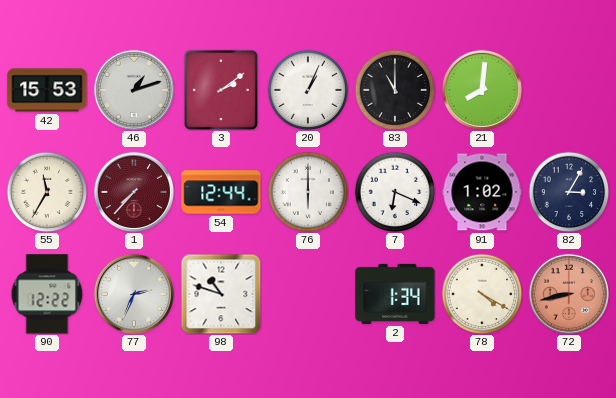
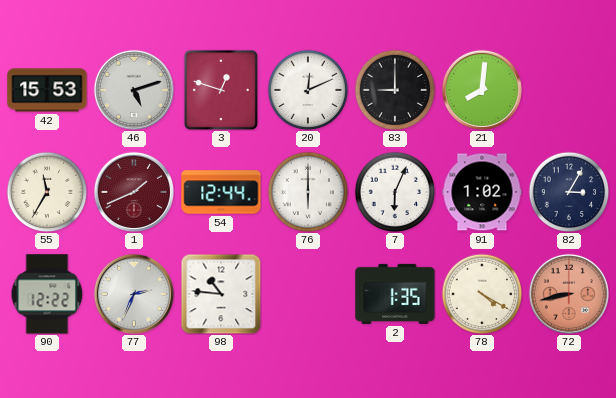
46: 1:12 -> 5:12 (134, 90)
3: 2:09 -> 12:48 (221, 90)
20: 1:04 -> 12:11 (308, 90)
83: 11:00 -> 9:00 (395, 90)
1: 7:37 -> 1:41 (134, 192)
7: 6:19 -> 6:04 (395, 192)
98: 10:48 -> 10:46 (221, 294)
2: 1:34 -> 1:35 (395, 294)
